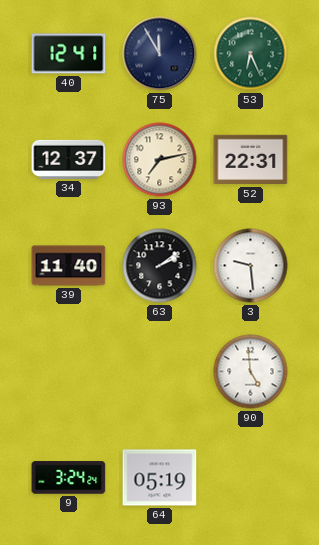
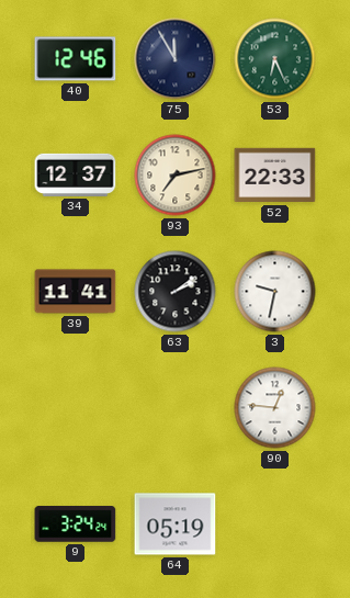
40: 12:41 -> 12:46 (76, 59)
52: 22:31 -> 22:33 (275, 176)
39: 11:40 -> 11:41 (76, 292)
3: 9:29 -> 9:32 (275, 292)
90: 4:59 -> 12:46 (275, 408)
